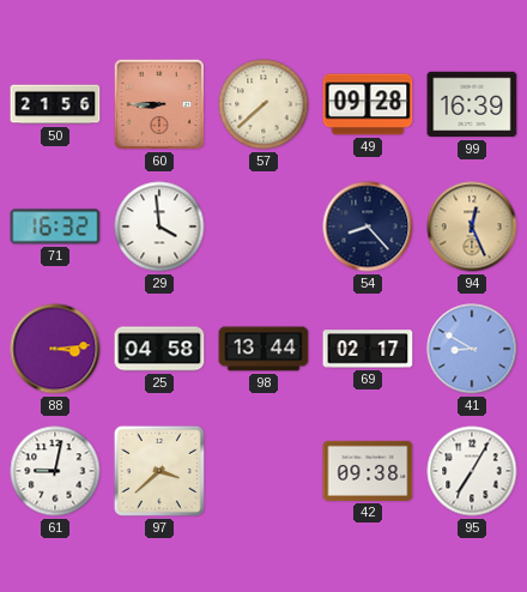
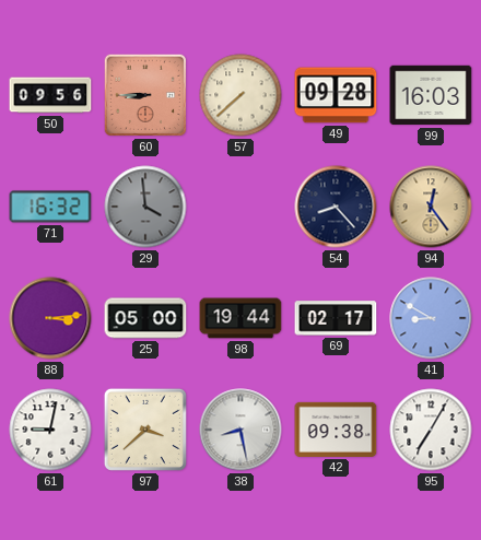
50: 21:56 -> 09:56 (50, 95)
99: 16:39 -> 16:03 (431, 95)
29 dial: white -> grey (145, 207)
94: 12:26 -> 12:24 (431, 207)
25: 04:58 -> 05:00 (145, 318)
98: 13:44 -> 19:44 (241, 318)
38: none -> 8:28 (241, 430)
